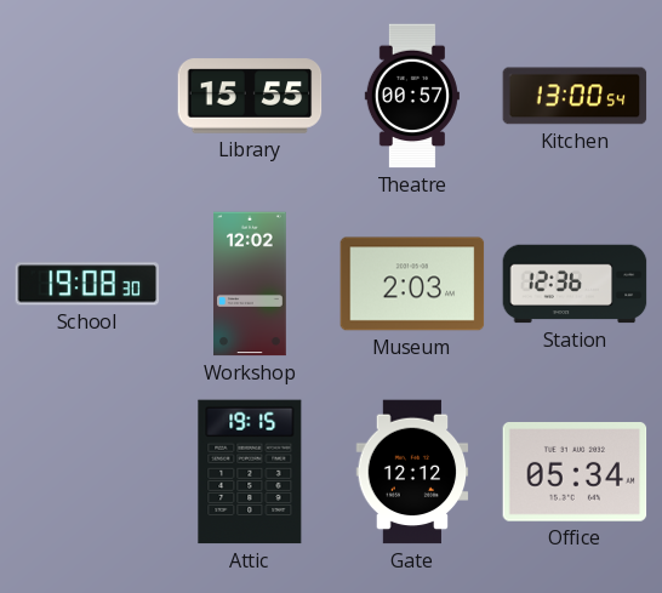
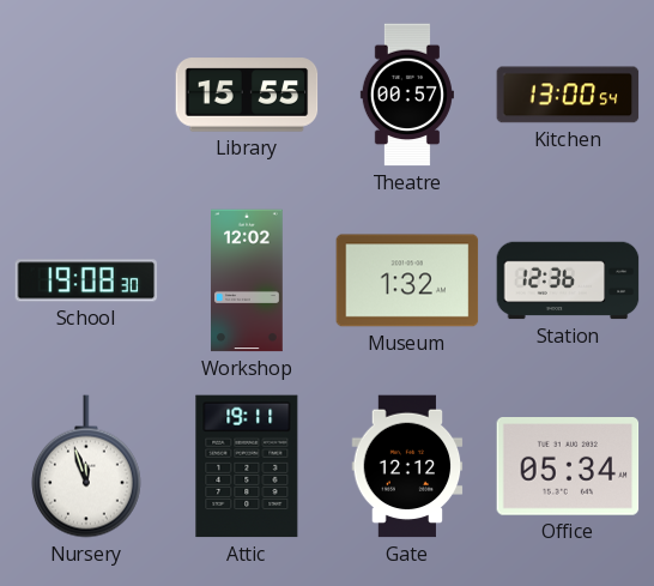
Museum: 2:03 -> 1:32 (407, 280)
Nursery: none -> 11:57 (86, 466)
Attic: 19:15 -> 19:11 (247, 466)
